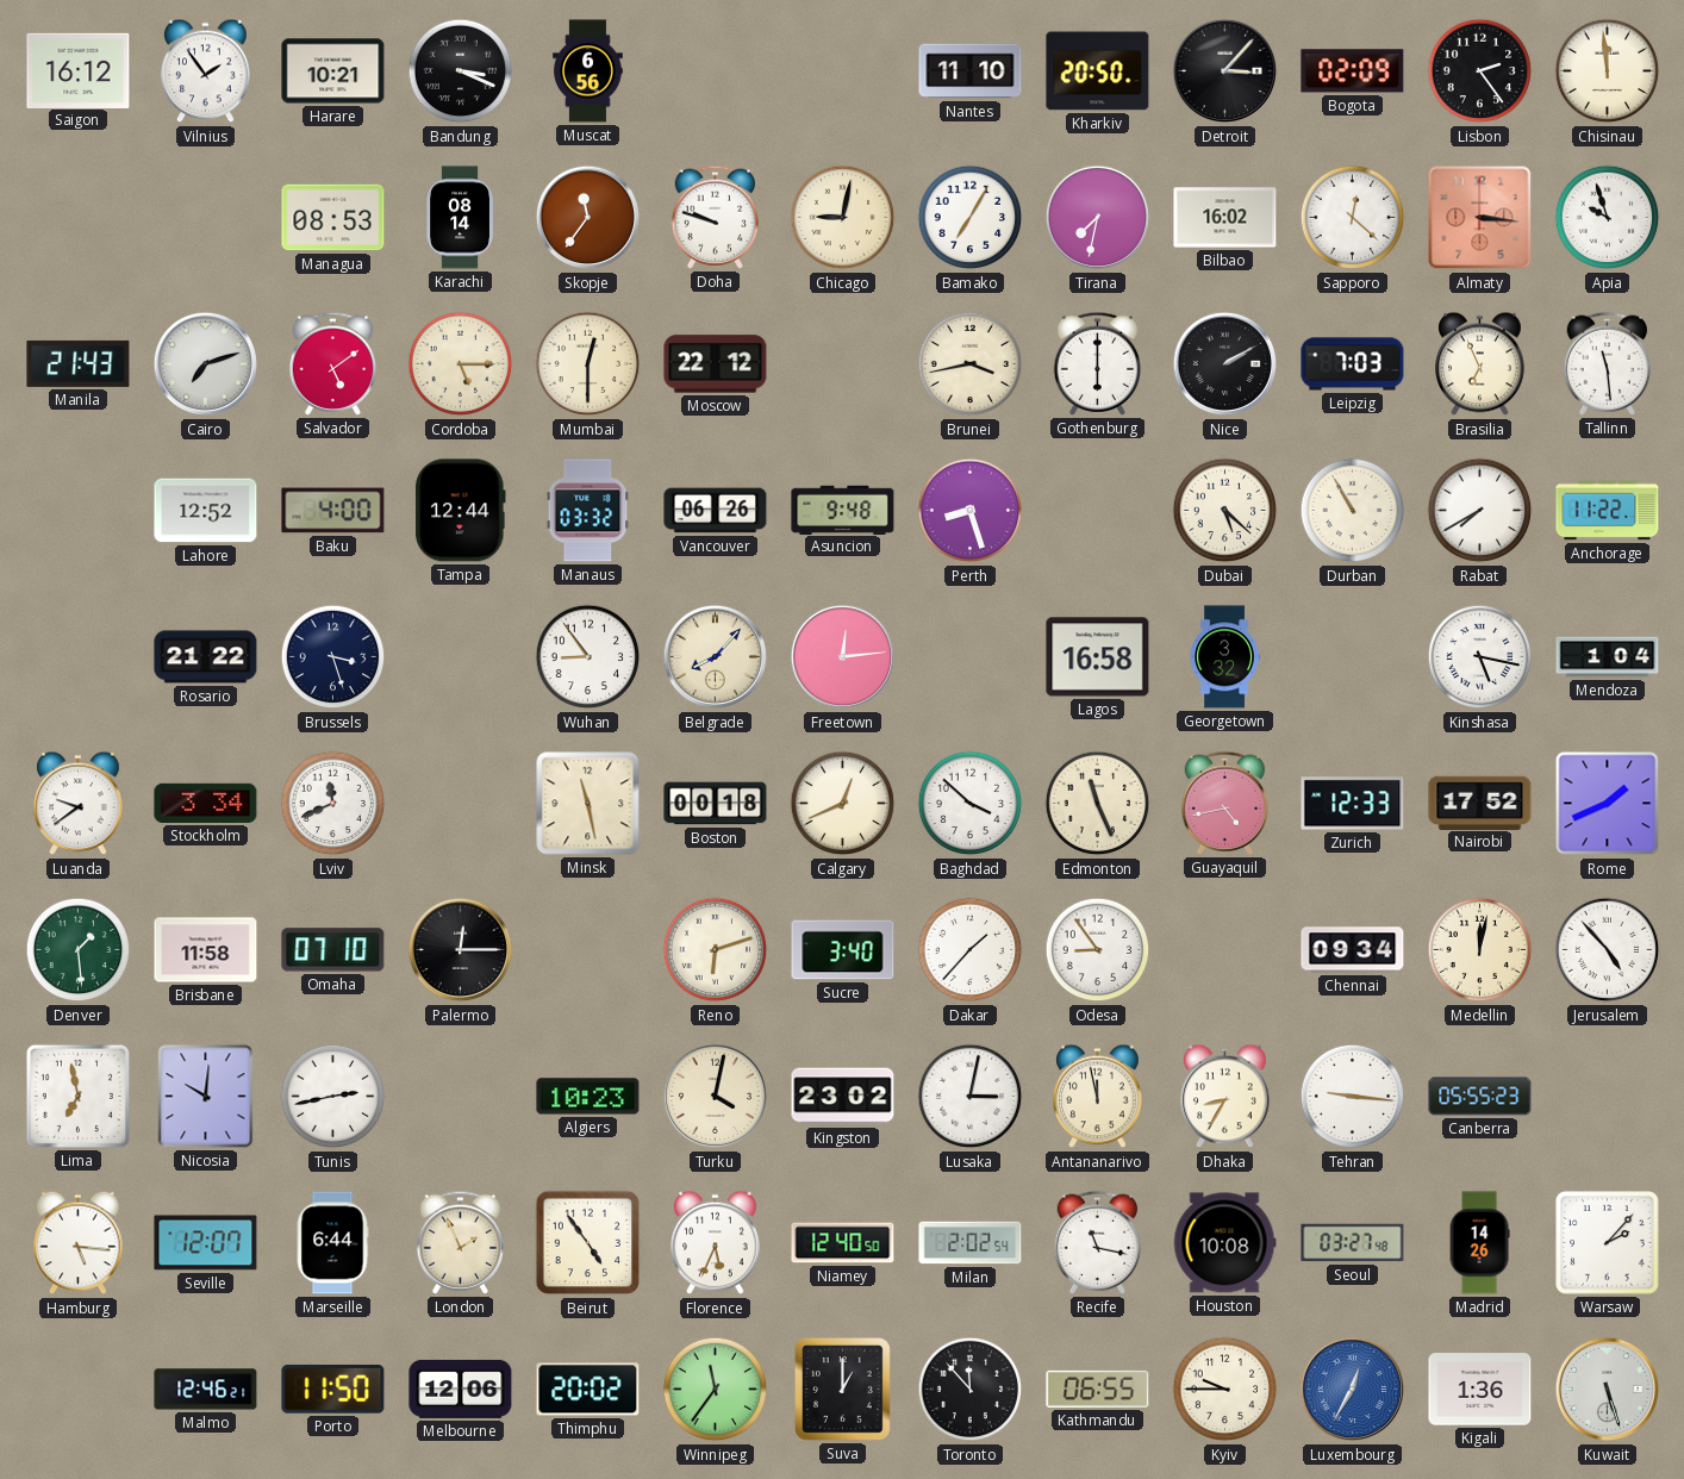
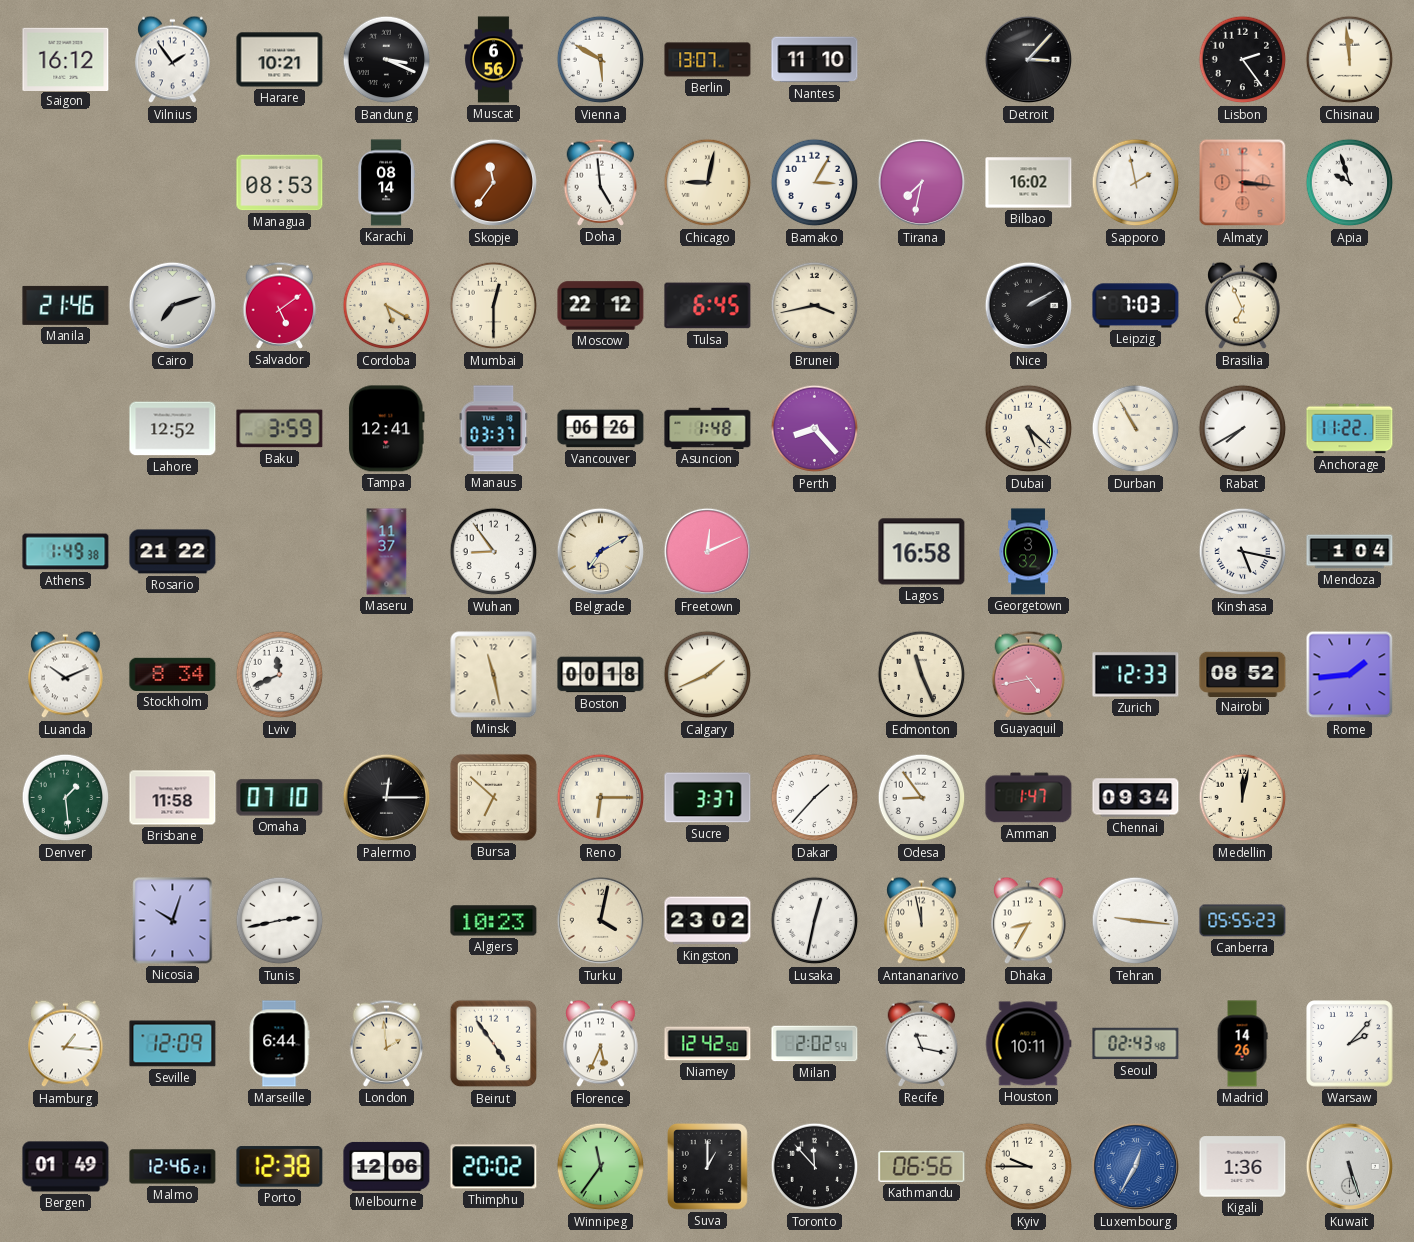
Vienna: none -> 5:50 (601, 60)
Berlin: none -> 13:07 (708, 60)
Kharkiv: 20:50 -> none (1098, 71)
Bogota: 02:09 -> none (1353, 71)
Doha: 9:48 -> 4:59 (601, 182)
Bamako: 7:05 -> 3:05 (815, 183)
Sapporo: 12:22 -> 1:58 (1136, 183)
Manila: 21:43 -> 21:46 (66, 305)
Cordoba: 5:15 -> 5:20 (387, 306)
Tulsa: none -> 6:45 (708, 306)
Gothenburg: 6:00 -> none (1098, 363)
Tallinn: 11:29 -> none (1608, 363)
Baku: 4:00 -> 3:59 (280, 429)
Tampa: 12:44 -> 12:41 (387, 429)
Manaus: 03:32 -> 03:37 (494, 429)
Asuncion: 9:48 -> 1:48 (708, 428)
Perth: 8:27 -> 8:23 (815, 429)
Athens: none -> 1:49 (66, 552)
Brussels: 3:27 -> none (333, 657)
Maseru: none -> 11:37 (387, 552)
Belgrade: 8:07 -> 7:10 (601, 552)
Freetown: 12:14 -> 12:11 (708, 552)
Luanda: 9:39 -> 10:11 (66, 675)
Stockholm: 3:34 -> 8:34 (173, 674)
Calgary: 12:41 -> 1:41 (708, 675)
Baghdad: 3:52 -> none (971, 804)
Nairobi: 17:52 -> 08:52 (1243, 674)
Rome: 1:41 -> 1:44 (1350, 675)
Bursa: none -> 6:52 (493, 797)
Reno: 6:12 -> 6:15 (601, 798)
Sucre: 3:40 -> 3:37 (708, 798)
Amman: none -> 1:47 (1029, 798)
Jerusalem: 4:53 -> none (1608, 950)
Lima: 6:58 -> none (77, 1096)
Nicosia: 10:01 -> 10:03 (173, 921)
Lusaka: 3:02 -> 12:32 (815, 921)
Hamburg: 5:16 -> 1:16 (66, 1044)
Seville: 12:07 -> 12:09 (173, 1044)
London: 1:56 -> 1:59 (387, 1043)
Niamey: 12:40 -> 12:42 (708, 1044)
Houston: 10:08 -> 10:11 (1028, 1044)
Seoul: 03:27 -> 02:43 (1136, 1044)
Bergen: none -> 01:49 (66, 1167)
Porto: 11:50 -> 12:38 (280, 1167)
Kathmandu: 06:55 -> 06:56 (922, 1166)
